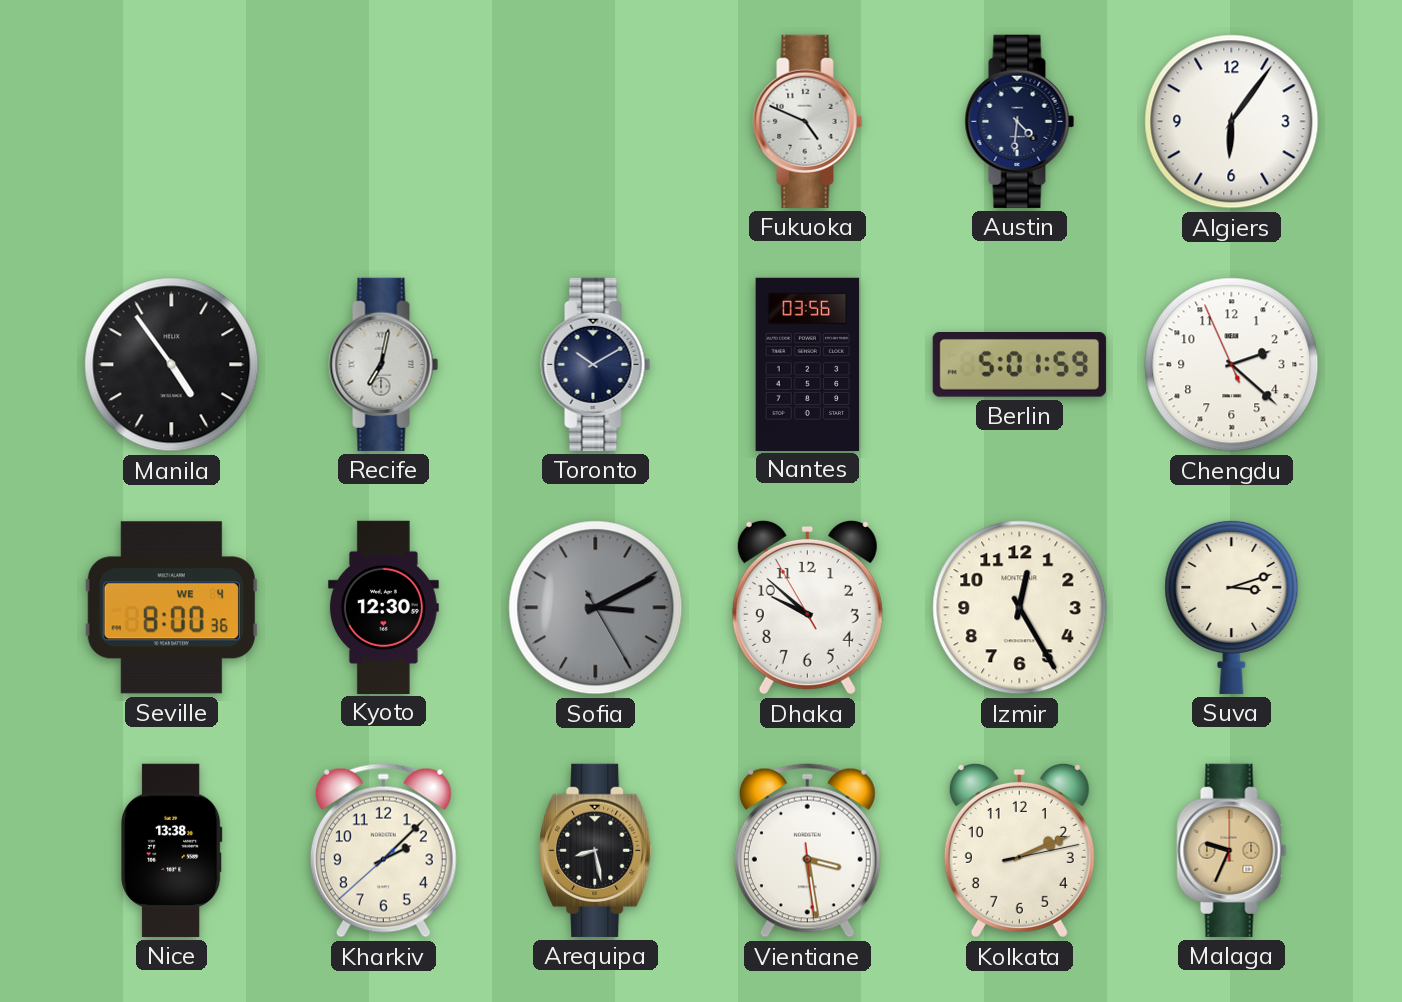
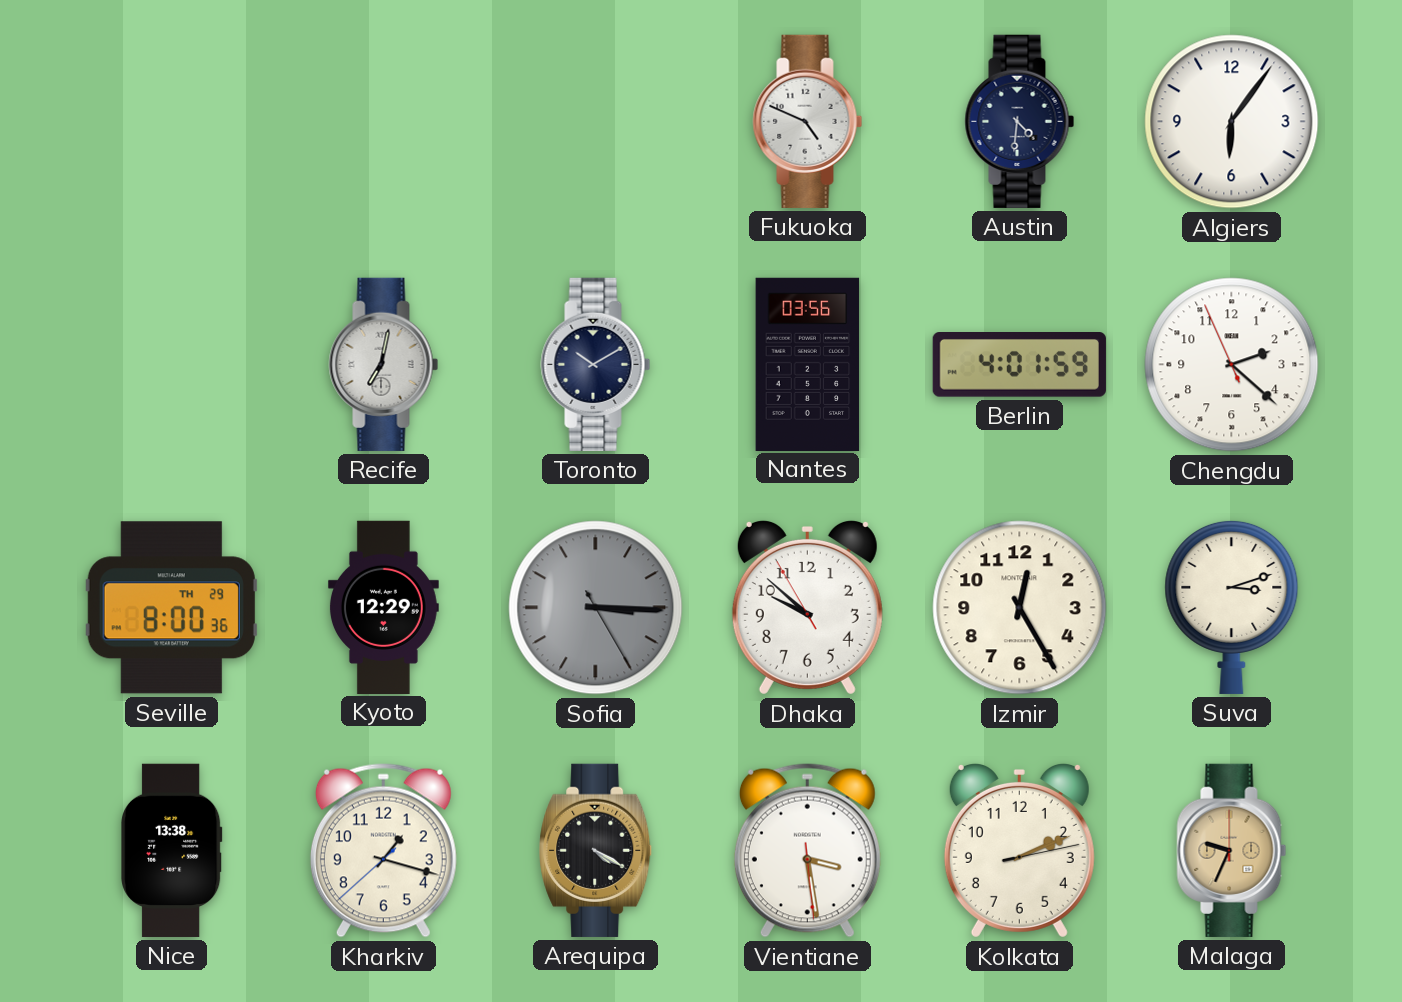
Manila: 4:54 -> none (172, 365)
Berlin: 5:01 -> 4:01 (1019, 365)
Seville date: WE 4 -> TH 29 (171, 608)
Kyoto: 12:30 -> 12:29 (383, 607)
Sofia: 3:10 -> 3:15 (596, 608)
Kharkiv: 2:07 -> 1:17 (383, 851)
Arequipa: 8:28 -> 4:20 (596, 850)
